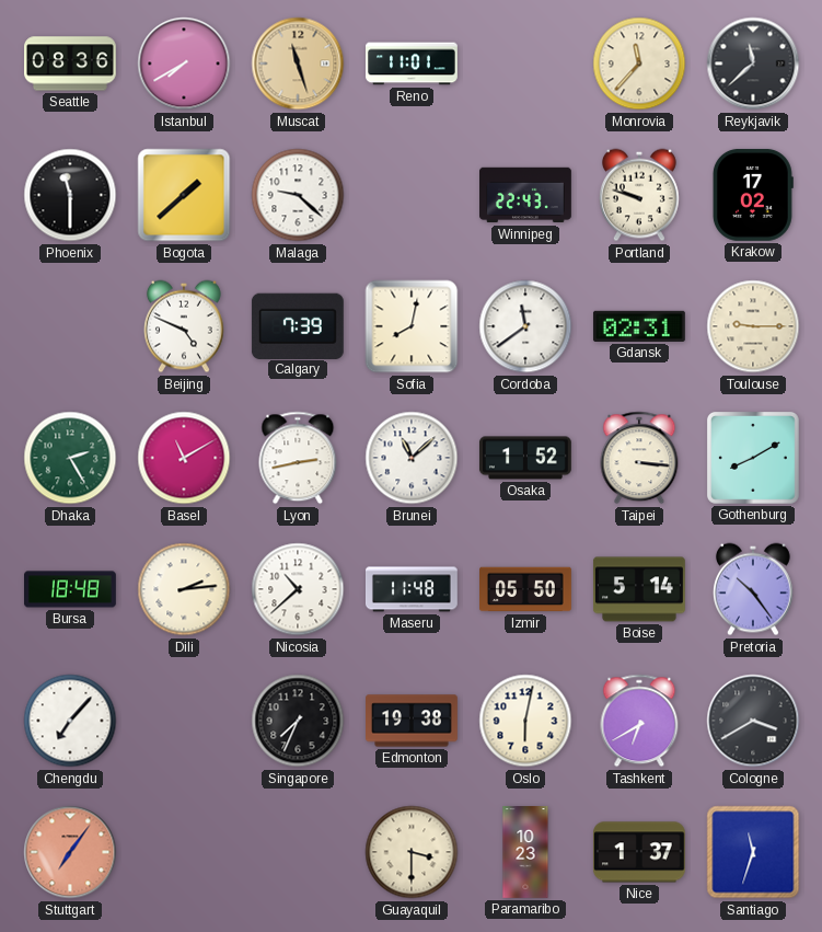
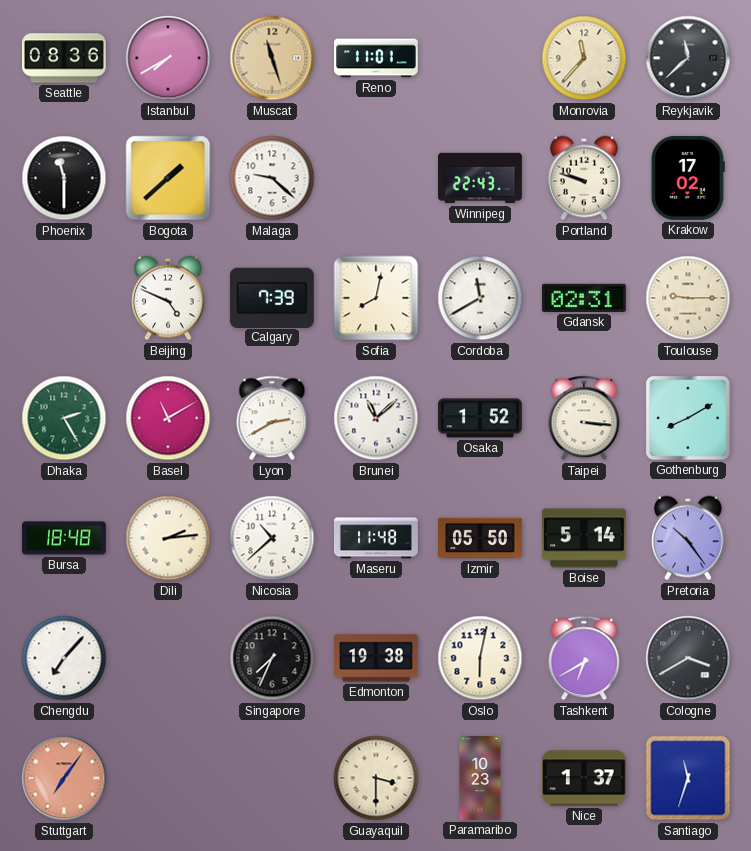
Cordoba: 11:39 -> 11:40 (480, 298)
Lyon: 2:43 -> 2:40 (272, 418)
